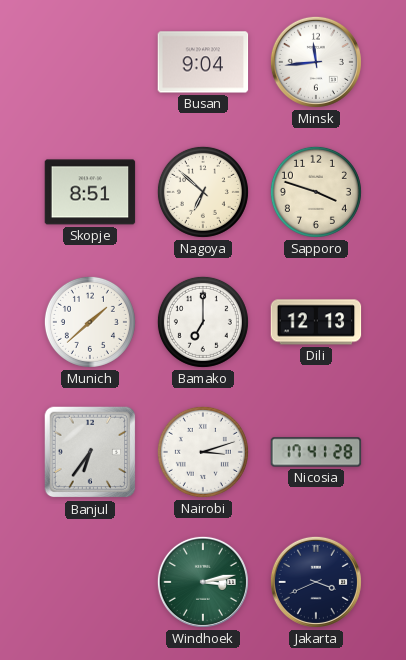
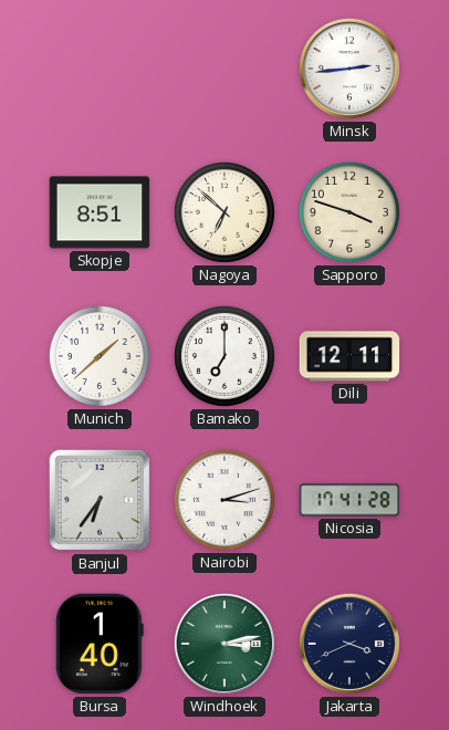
Busan: 9:04 -> none (203, 62)
Minsk: 11:44 -> 2:44 (349, 69)
Dili: 12:13 -> 12:11 (349, 356)
Bursa: none -> 1:40 (100, 644)
